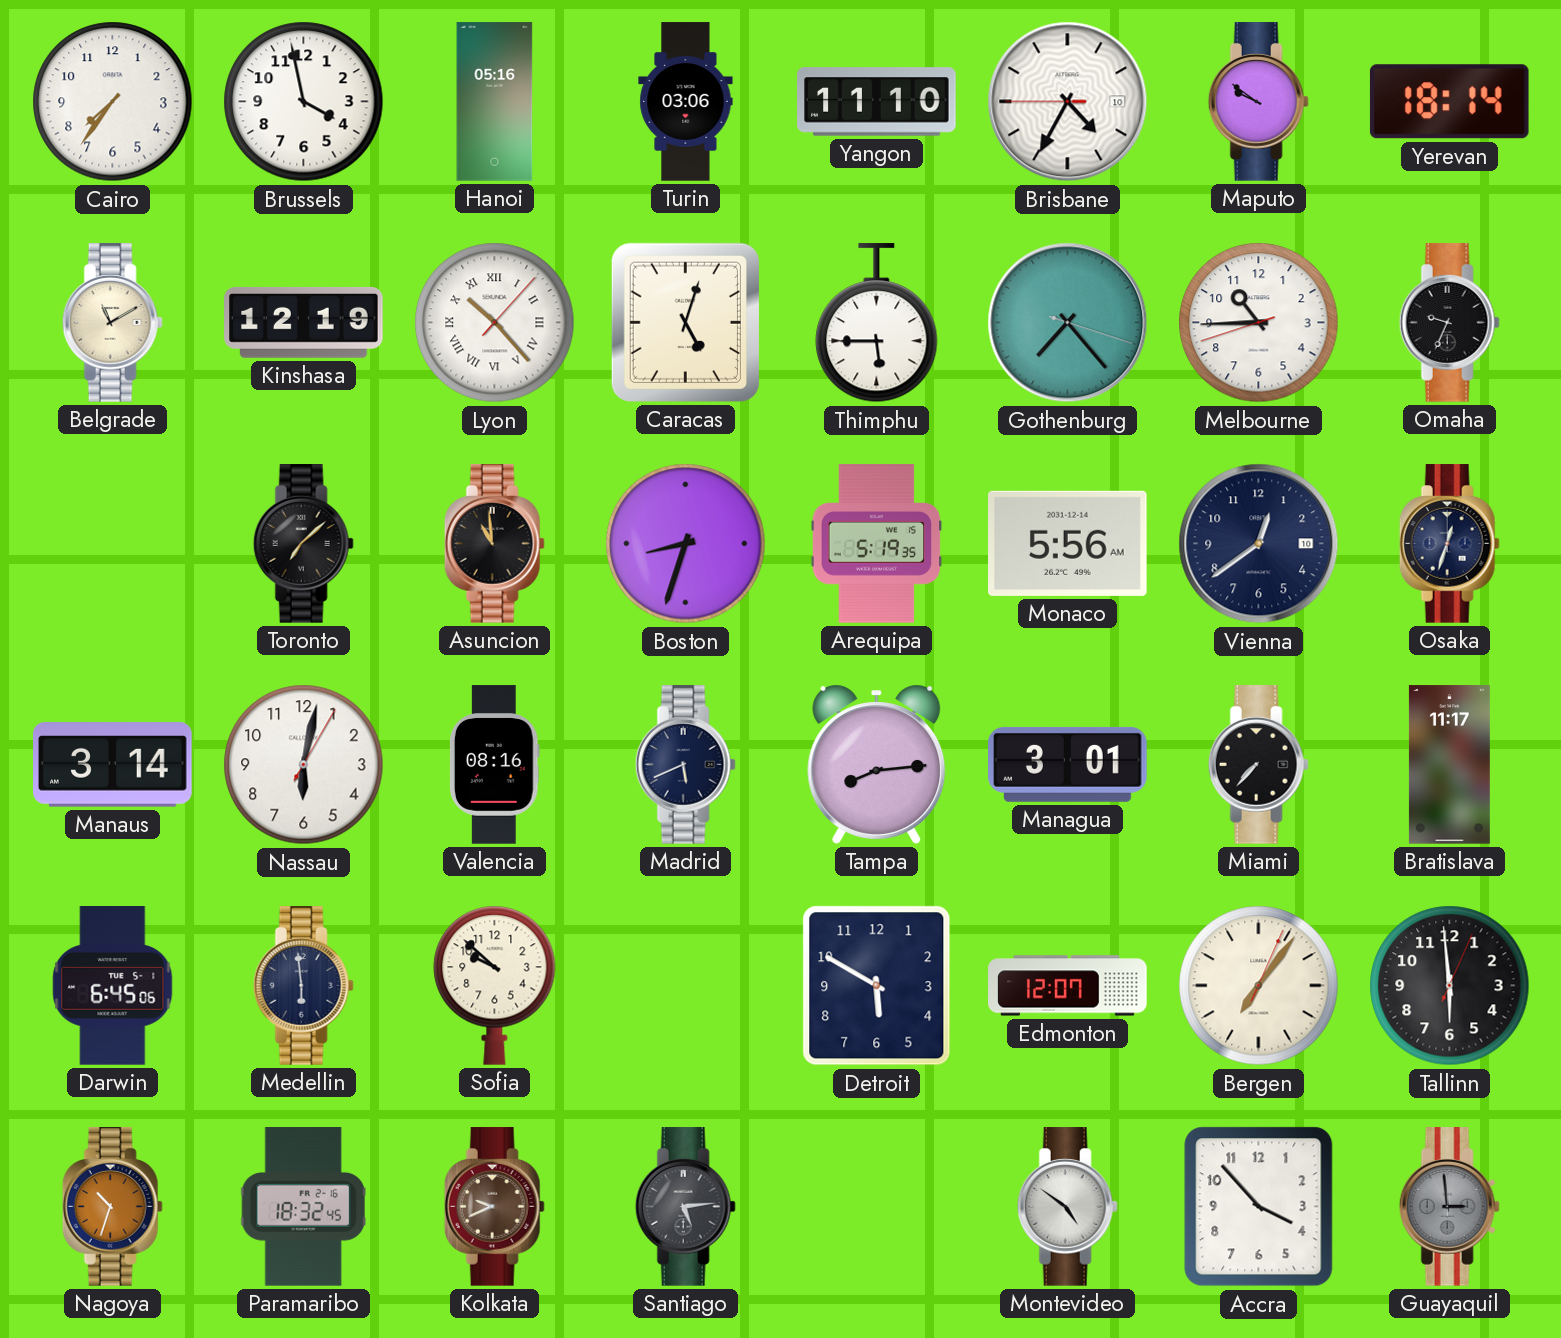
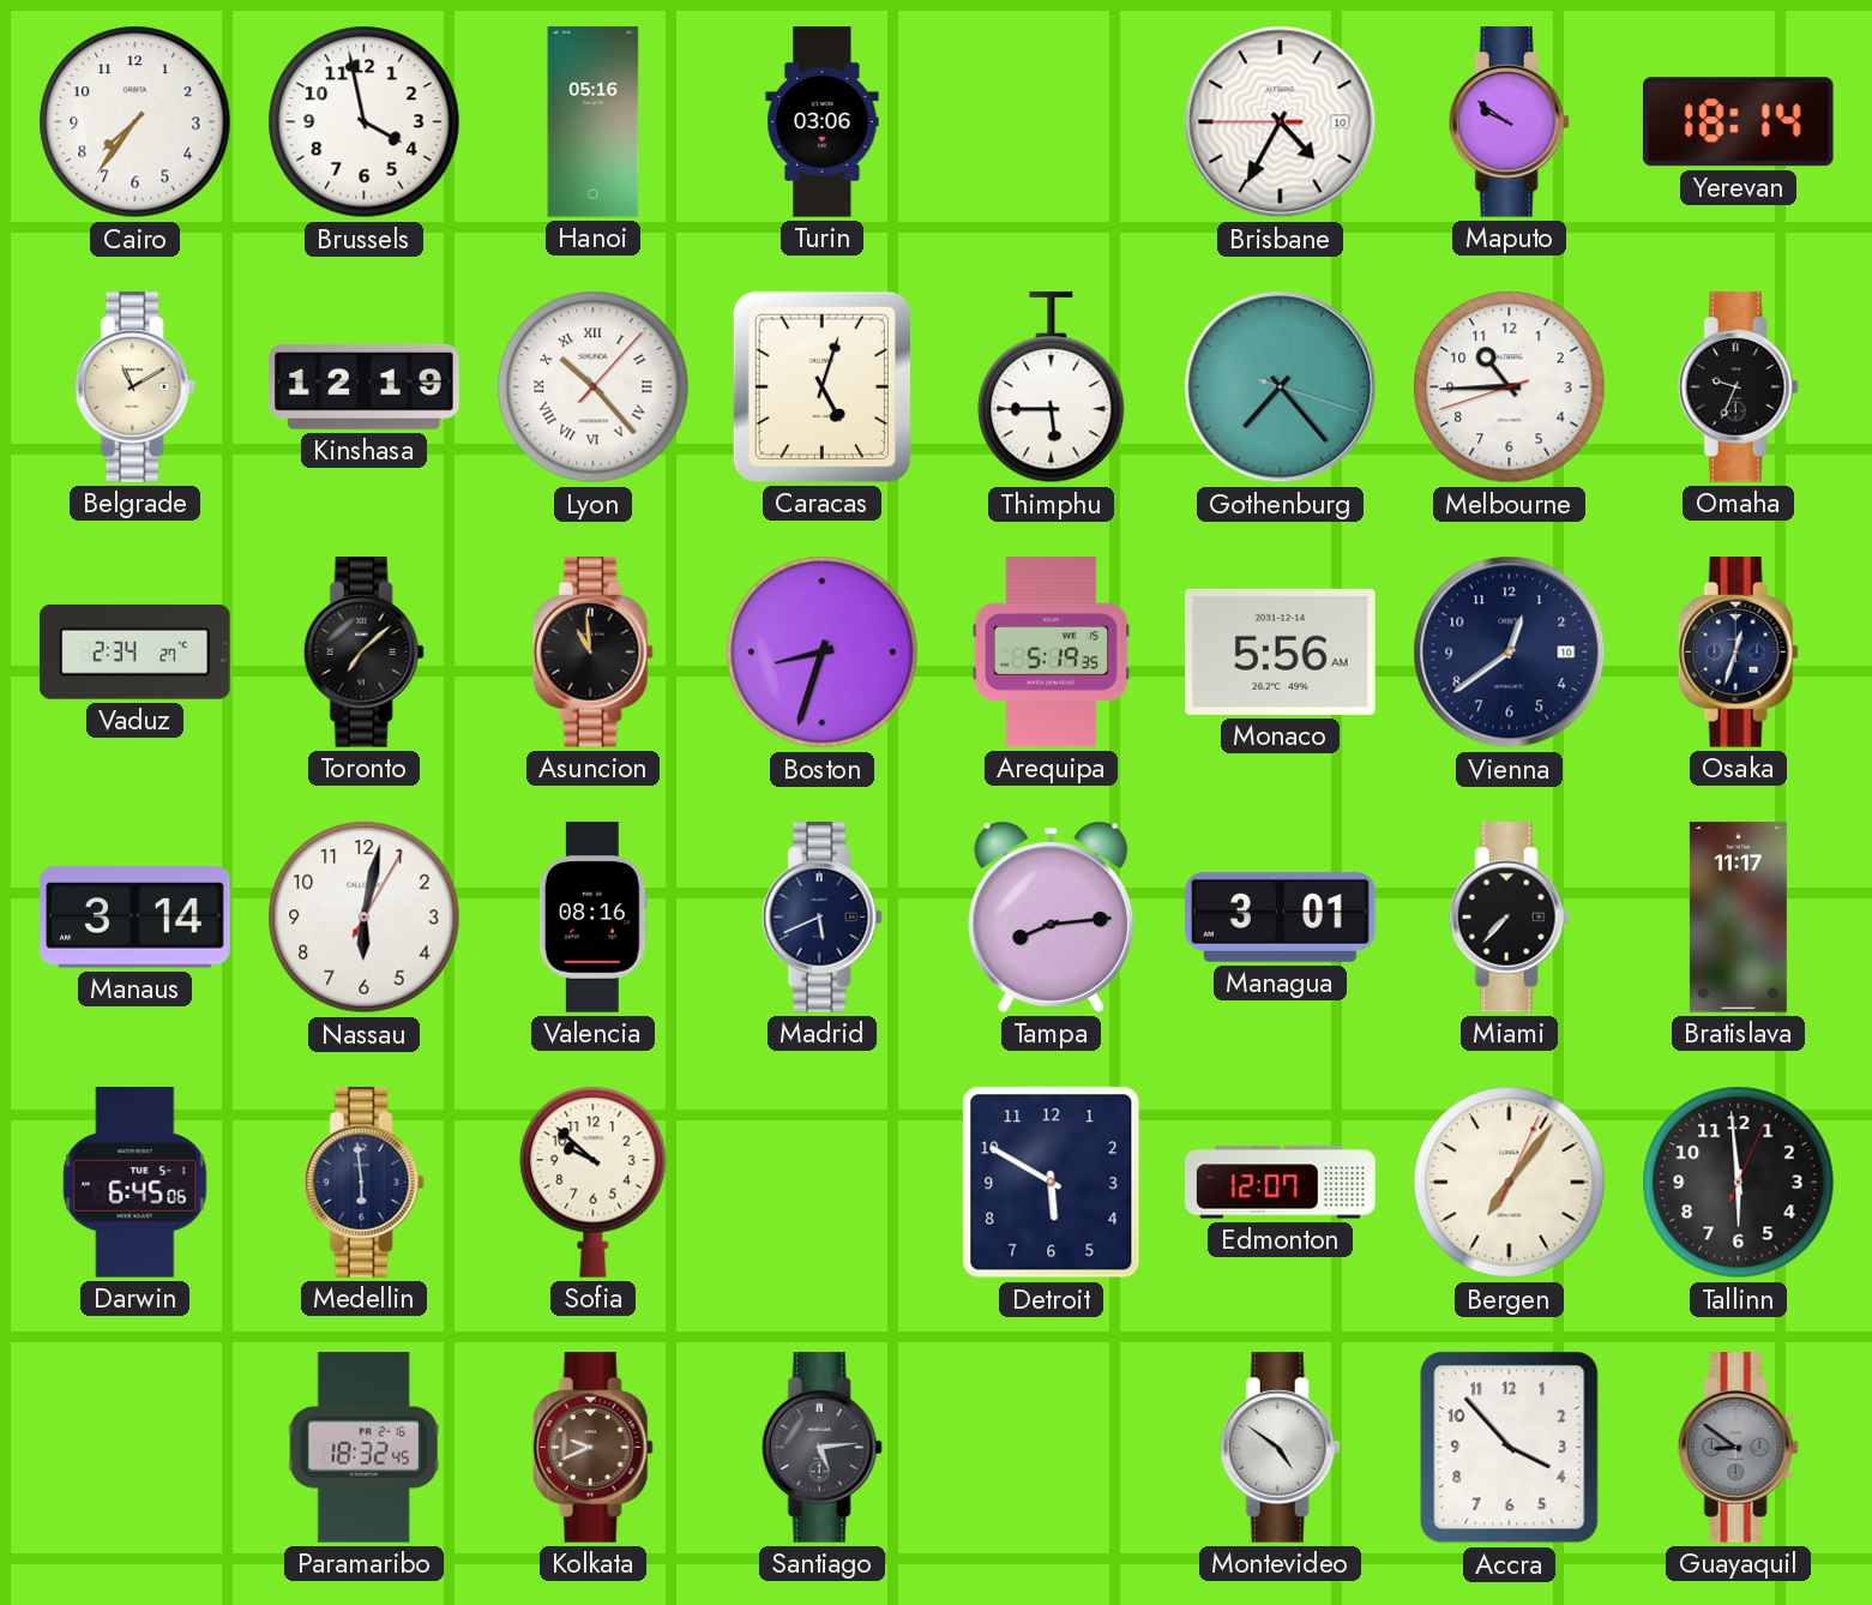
Yangon: 11:10 -> none (877, 102)
Vaduz: none -> 2:34 (136, 651)
Nagoya: 10:33 -> none (112, 1207)
Guayaquil: 2:59 -> 8:51 (1738, 1448)
